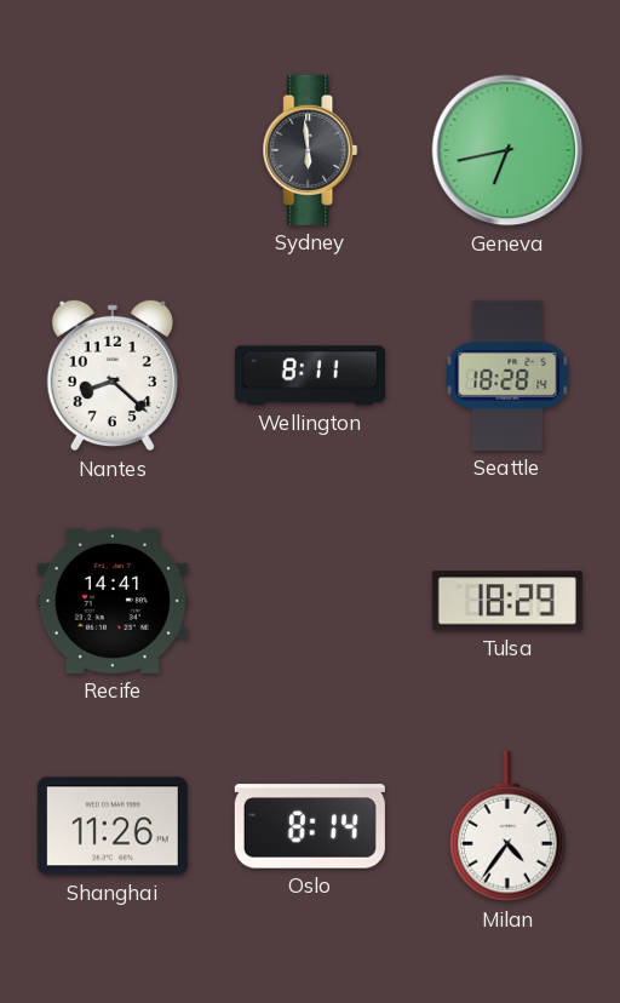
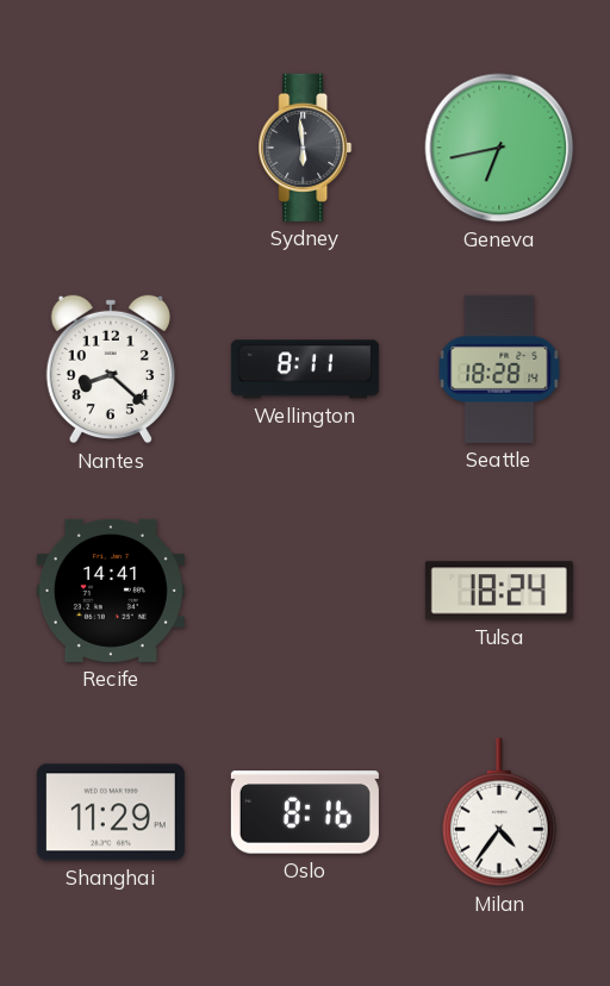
Tulsa: 18:29 -> 18:24 (499, 591)
Shanghai: 11:26 -> 11:29 (111, 812)
Oslo: 8:14 -> 8:16 (305, 812)
